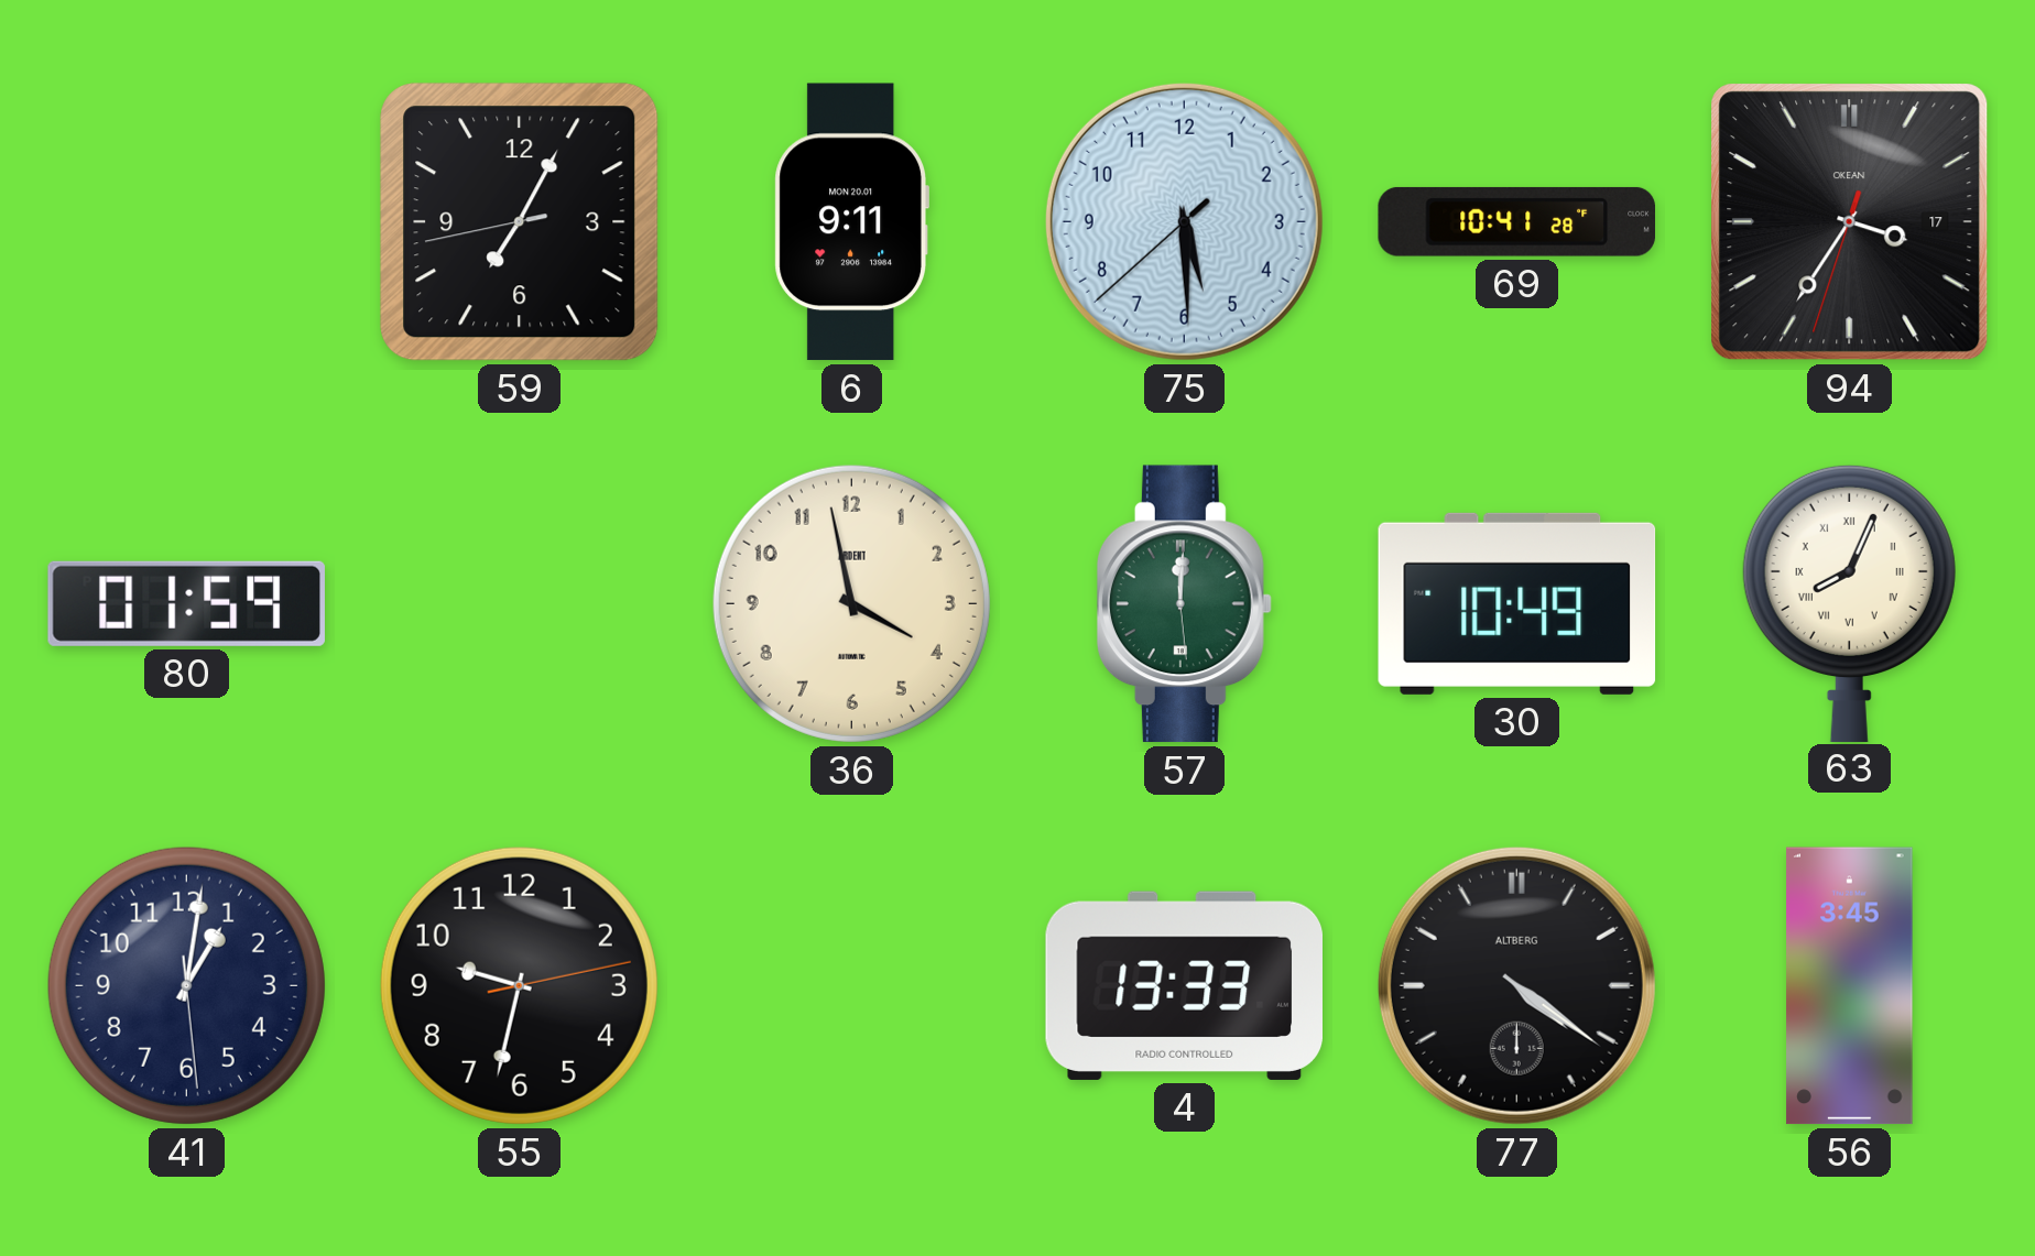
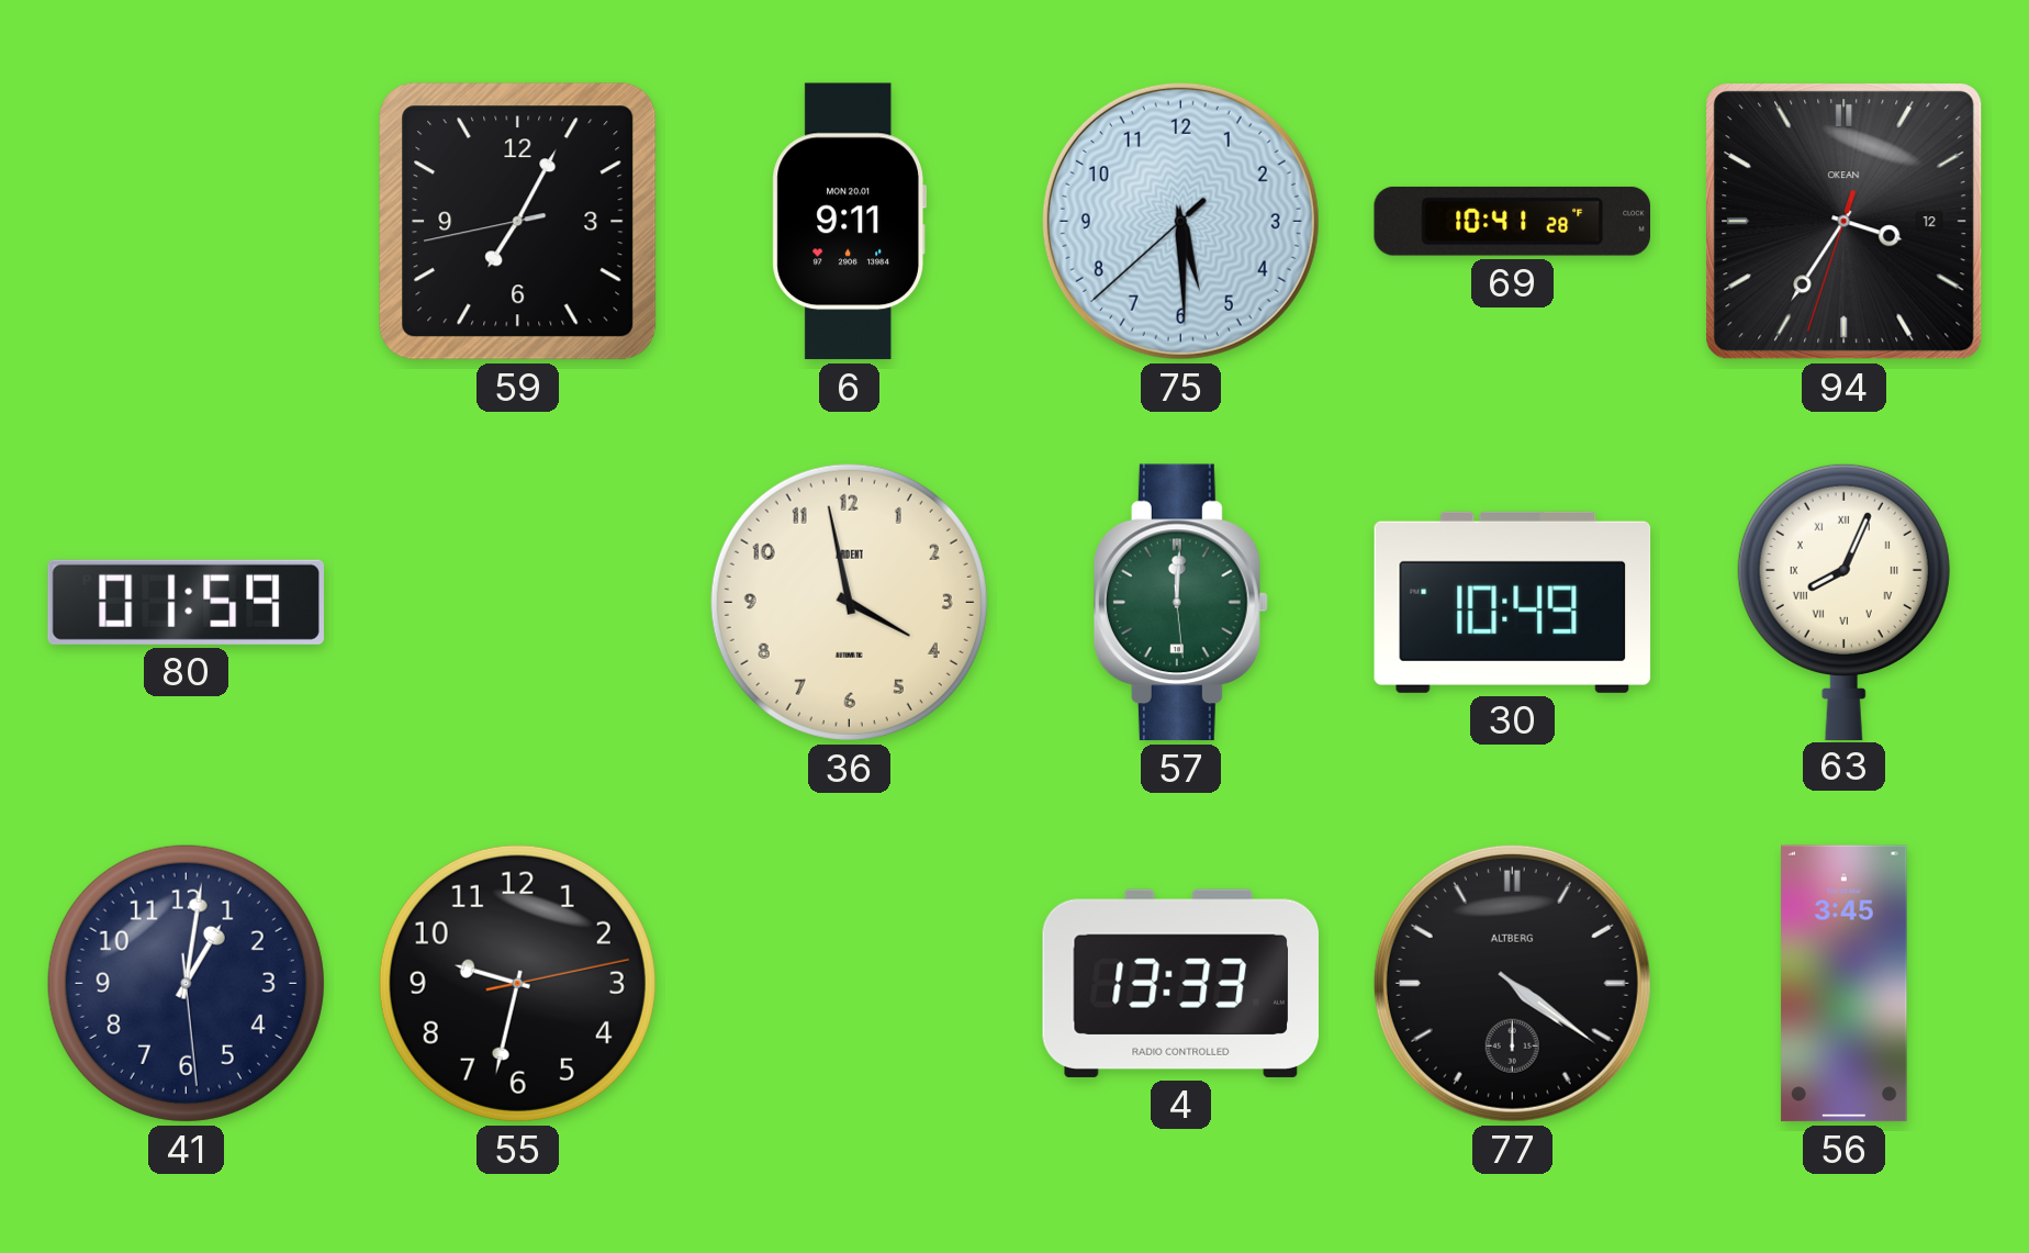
94 date: 17 -> 12 (1845, 222)
